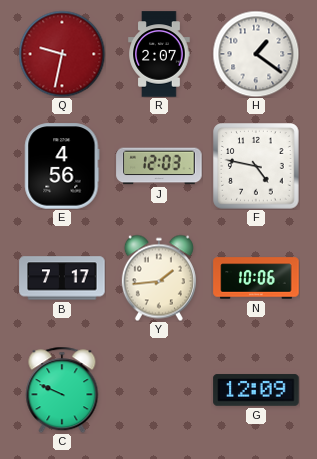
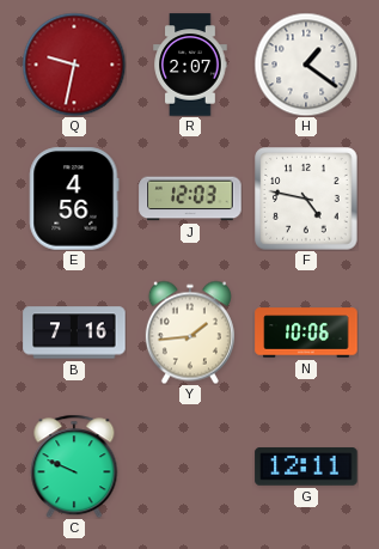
B: 7:17 -> 7:16 (74, 333)
G: 12:09 -> 12:11 (306, 466)
